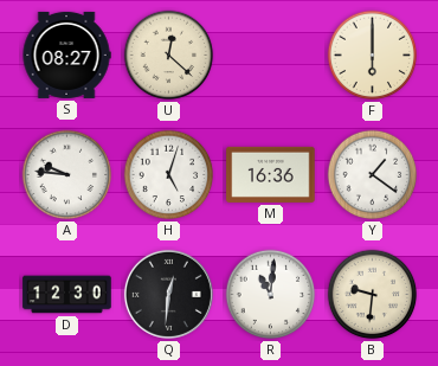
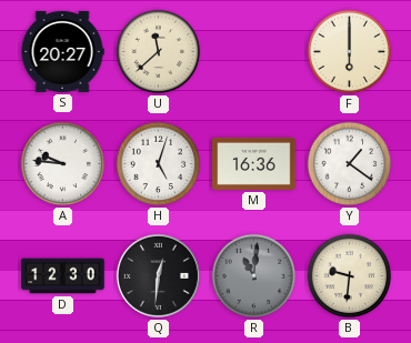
S: 08:27 -> 20:27 (62, 51)
U: 12:22 -> 11:38 (159, 52)
R dial: white -> grey (254, 276)
